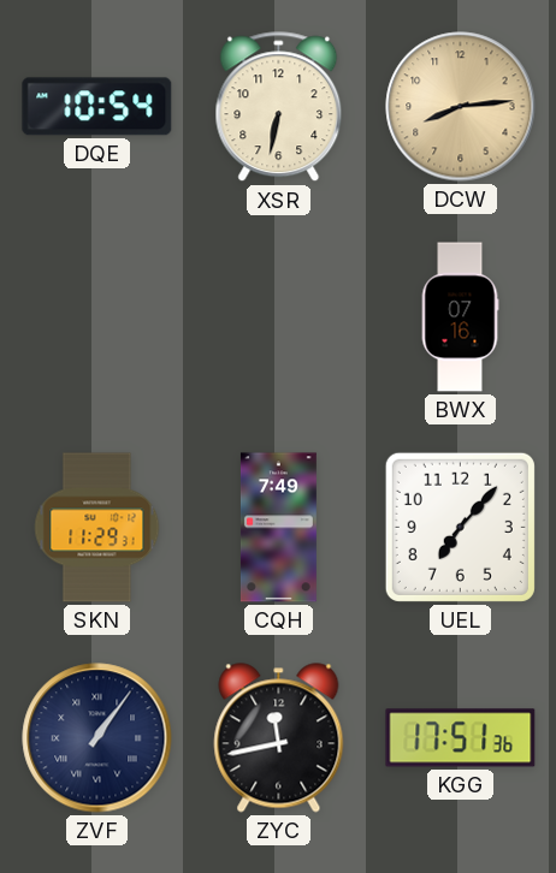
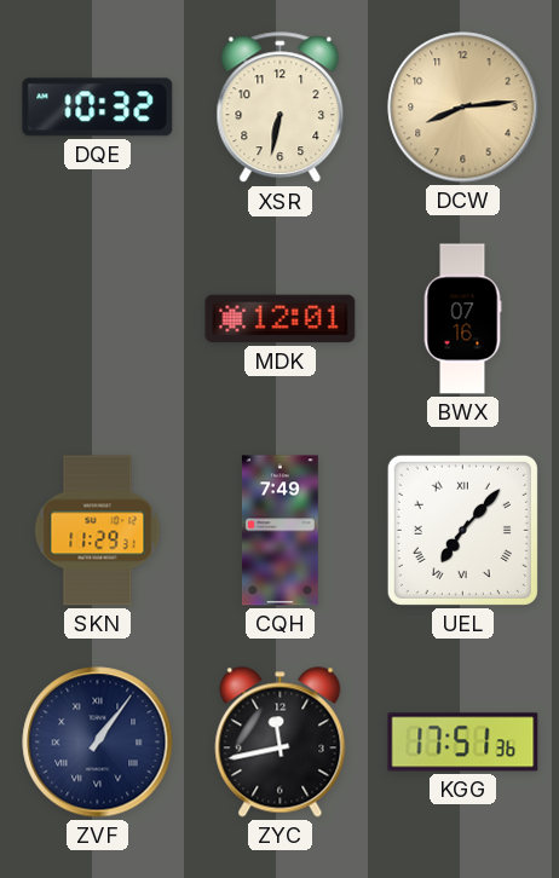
DQE: 10:54 -> 10:32 (98, 108)
MDK: none -> 12:01 (281, 319)
UEL numerals: Arabic -> Roman (462, 530)
